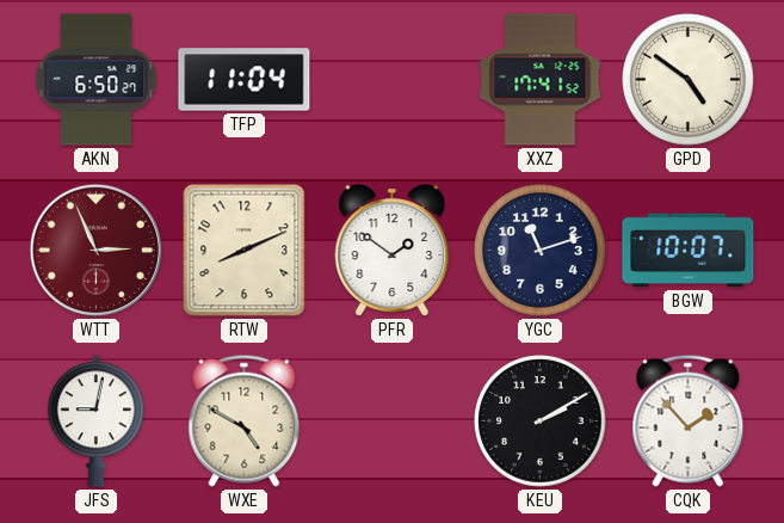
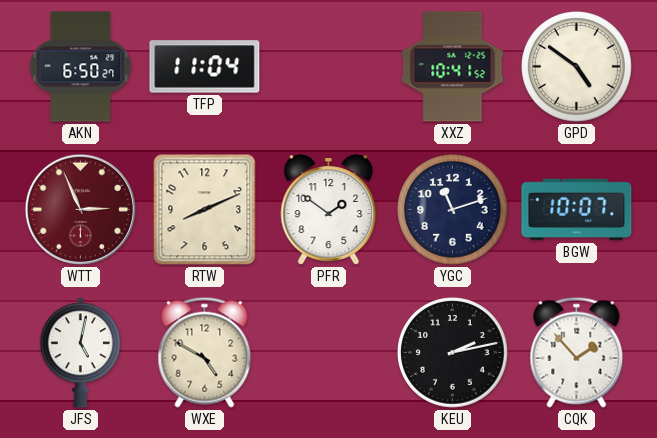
XXZ: 17:41 -> 10:41 (453, 67)
JFS: 9:02 -> 5:02 (80, 353)
KEU: 2:10 -> 2:13 (453, 353)
